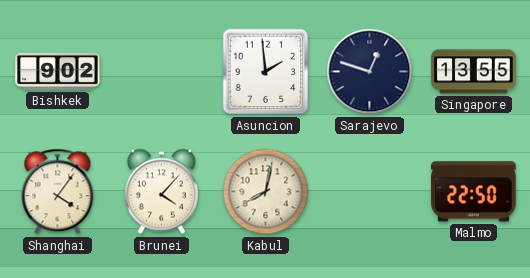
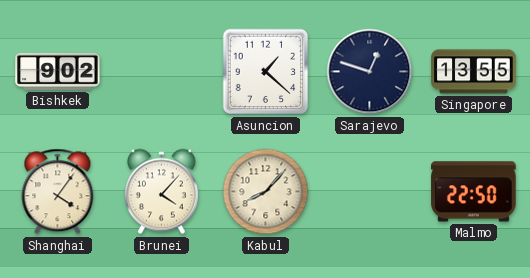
Asuncion: 1:59 -> 1:22 (266, 72)
Kabul: 8:02 -> 8:07 (266, 192)
